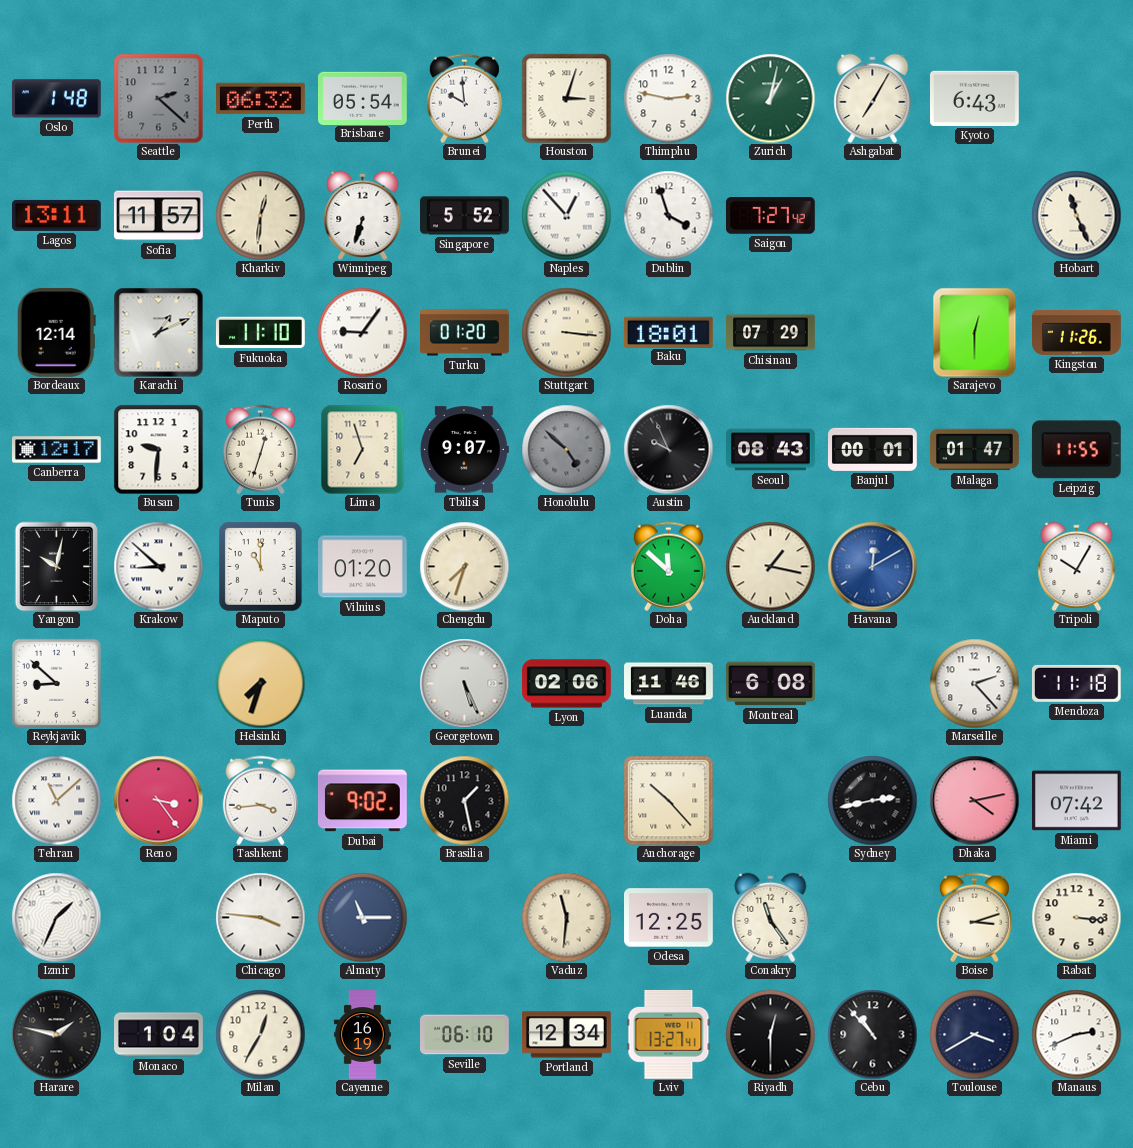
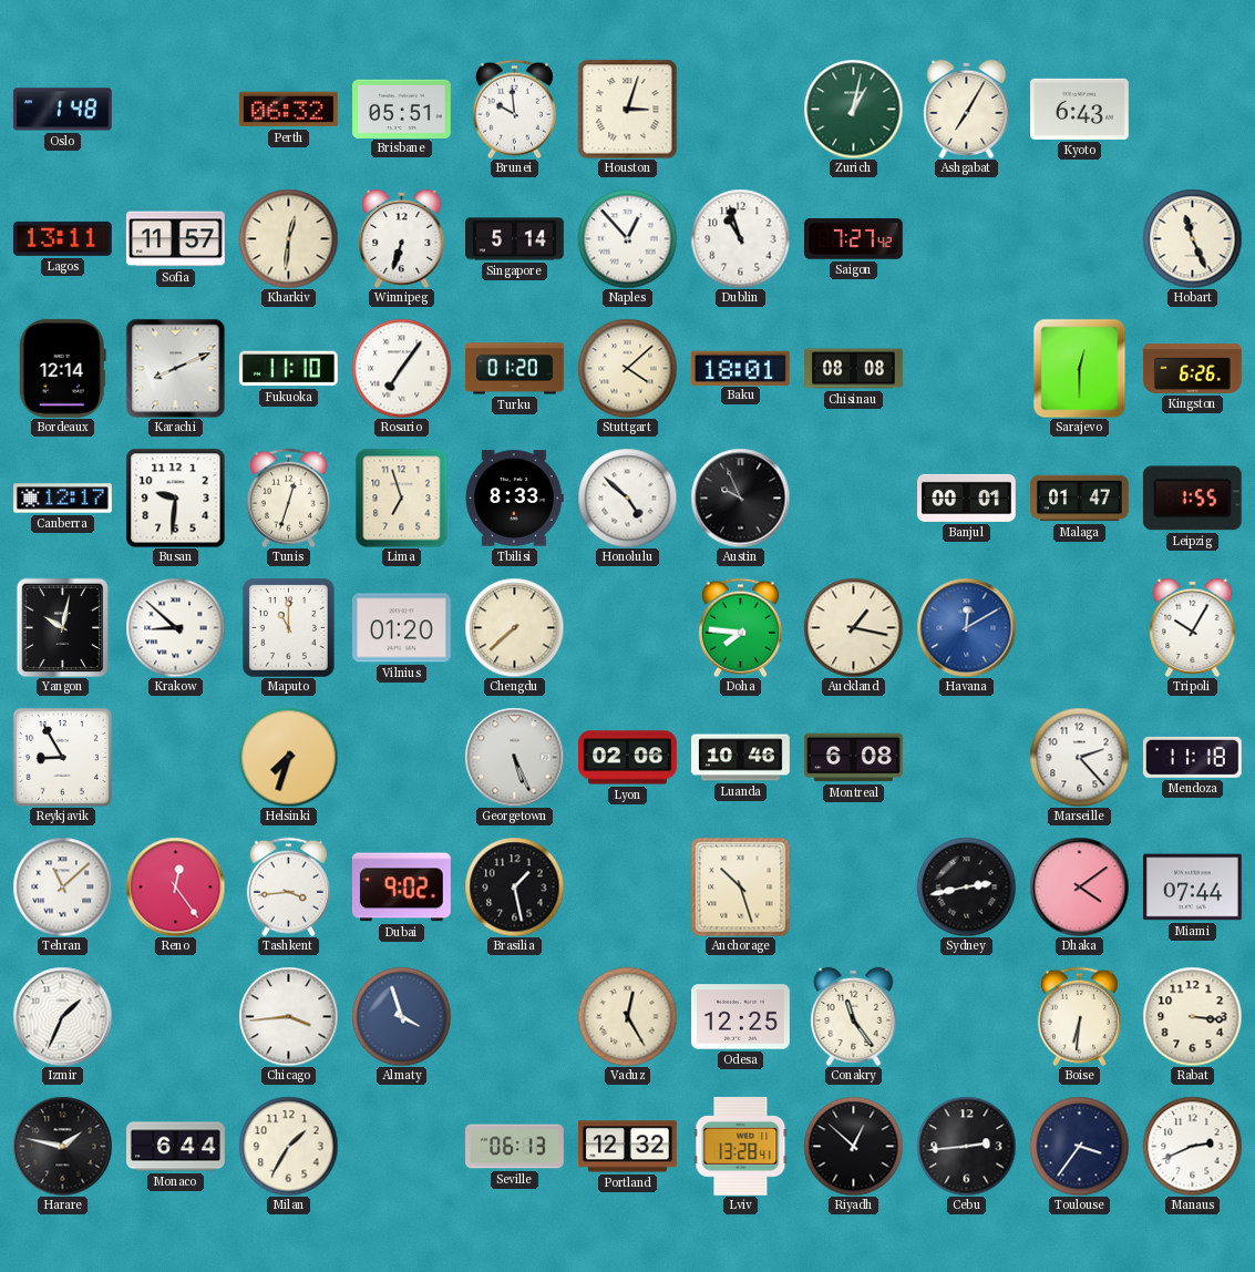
Seattle: 2:22 -> none (158, 98)
Brisbane: 05:54 -> 05:51 (402, 109)
Thimphu: 2:47 -> none (668, 98)
Singapore: 5:52 -> 5:14 (515, 239)
Dublin: 3:57 -> 10:57 (740, 238)
Karachi: 1:11 -> 8:11 (175, 368)
Rosario: 9:06 -> 7:06 (401, 368)
Stuttgart: 3:16 -> 4:08 (627, 368)
Chisinau: 07:29 -> 08:08 (854, 369)
Kingston: 11:26 -> 6:26 (1193, 368)
Tbilisi: 9:07 -> 8:33 (514, 499)
Honolulu dial: grey -> white (627, 497)
Seoul: 08:43 -> none (771, 450)
Leipzig: 11:55 -> 1:55 (1192, 499)
Chengdu: 7:33 -> 7:38 (514, 627)
Doha: 11:52 -> 7:46 (740, 627)
Reykjavik: 8:52 -> 8:55 (62, 757)
Luanda: 11:46 -> 10:46 (741, 758)
Reno: 3:24 -> 12:24 (175, 886)
Anchorage: 10:23 -> 10:27 (740, 886)
Dhaka: 4:13 -> 4:09 (1079, 886)
Miami: 07:42 -> 07:44 (1193, 888)
Chicago: 3:46 -> 3:44 (288, 1016)
Almaty: 11:15 -> 3:57 (401, 1016)
Vaduz: 11:31 -> 12:25 (627, 1016)
Boise: 3:12 -> 6:31 (1079, 1016)
Monaco: 1:04 -> 6:44 (176, 1147)
Milan: 12:35 -> 1:35 (288, 1146)
Cayenne: 16:19 -> none (362, 1035)
Seville: 06:10 -> 06:13 (515, 1147)
Portland: 12:34 -> 12:32 (628, 1147)
Lviv: 13:27 -> 13:28 (741, 1147)
Riyadh: 12:30 -> 12:52 (853, 1146)
Cebu: 10:53 -> 2:44 (966, 1146)
Toulouse: 3:40 -> 3:36 (1079, 1146)
